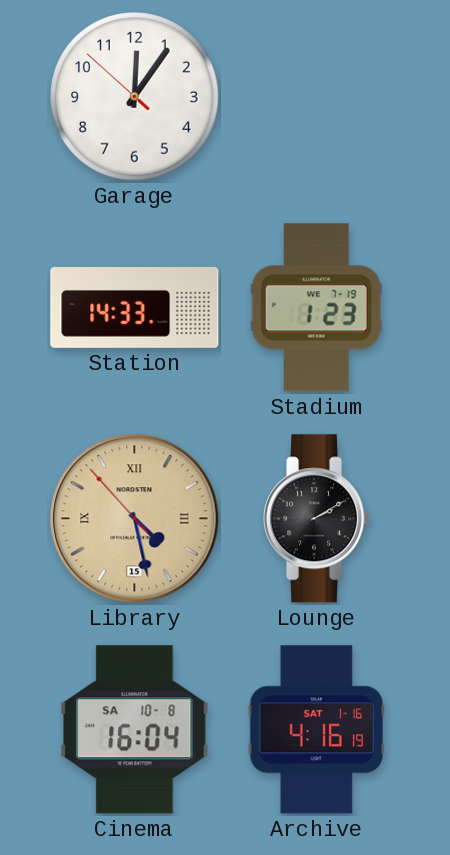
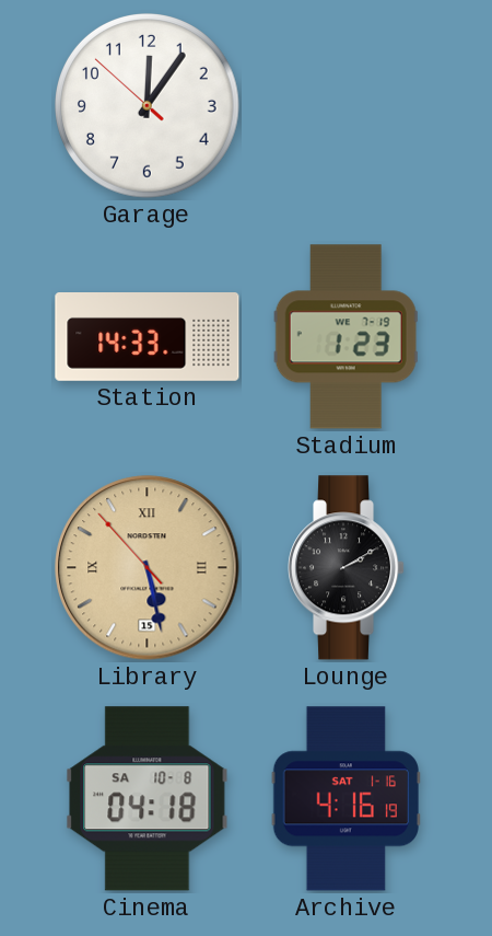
Library: 4:27 -> 5:27 (148, 568)
Cinema: 16:04 -> 04:18 (148, 799)
